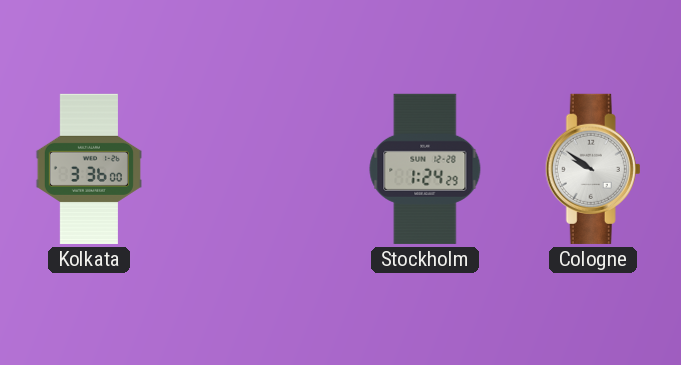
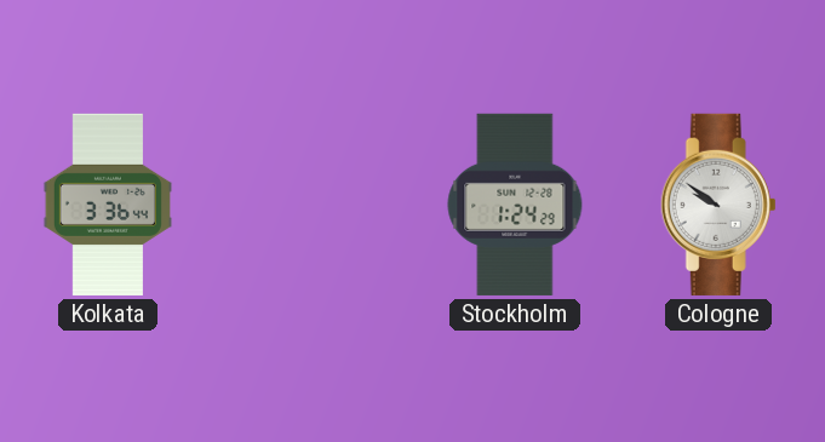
Kolkata: 3:36:00 -> 3:36:44 (108, 205)
